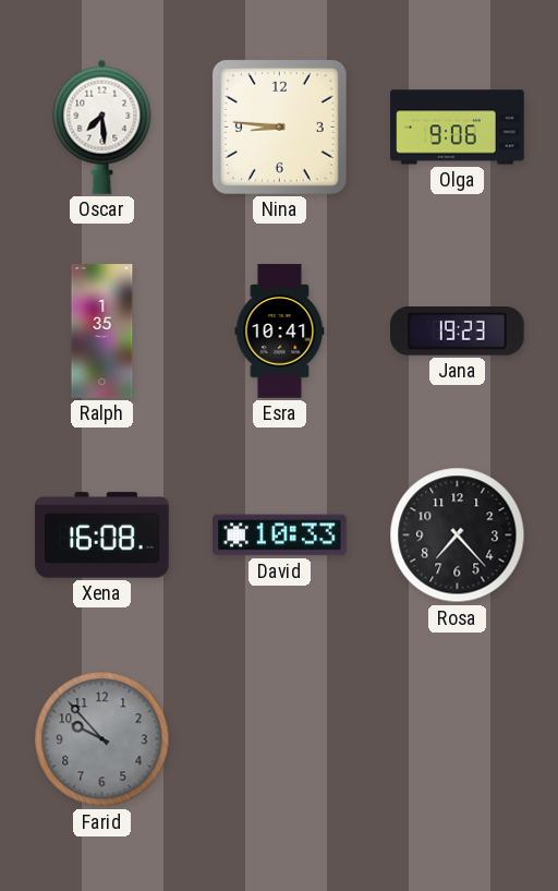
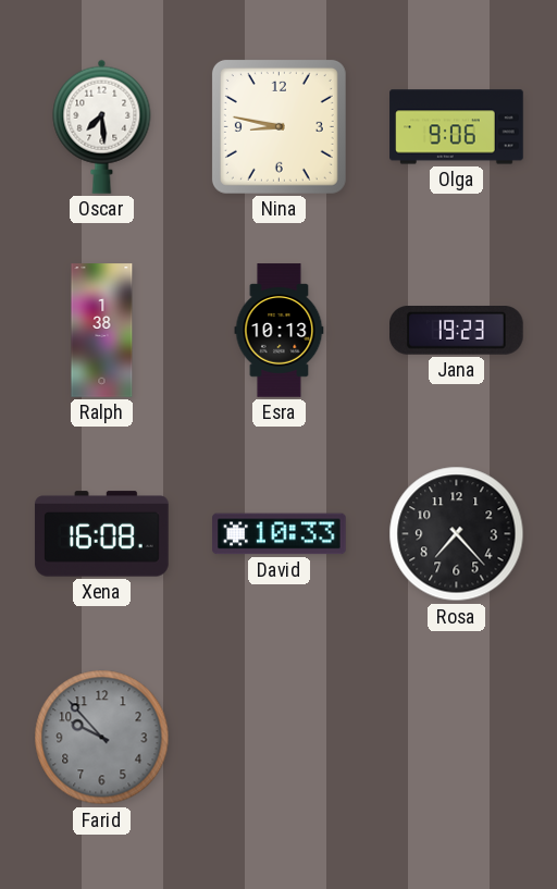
Nina: 8:46 -> 8:47 (278, 126)
Ralph: 1:35 -> 1:38 (102, 331)
Esra: 10:41 -> 10:13 (280, 331)
